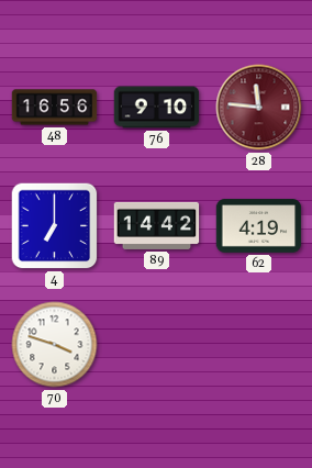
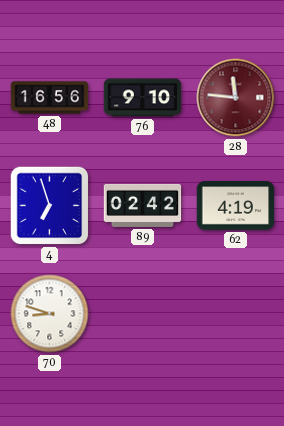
4: 7:00 -> 6:57 (50, 206)
89: 14:42 -> 02:42 (143, 205)
70: 3:48 -> 8:48 (50, 314)
